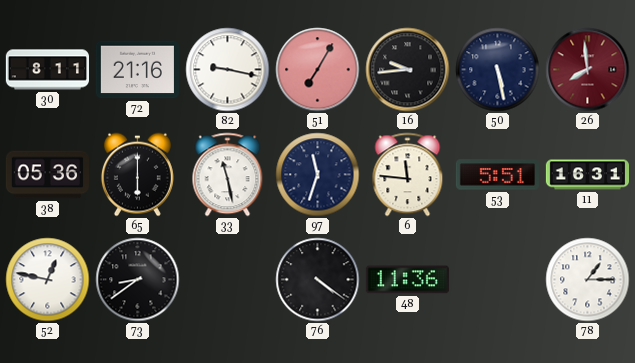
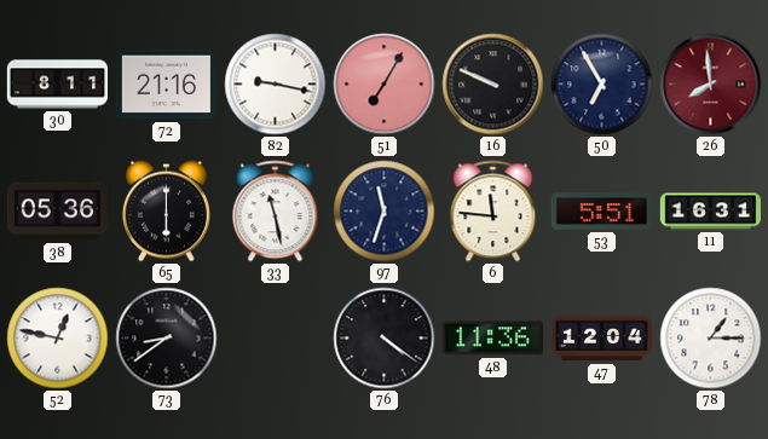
16: 9:44 -> 9:49 (493, 85)
50: 5:28 -> 6:55 (602, 85)
47: none -> 12:04 (601, 339)
